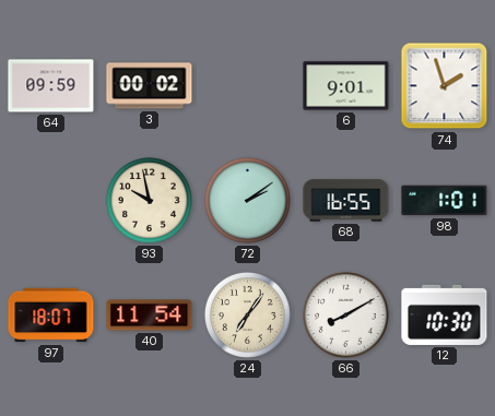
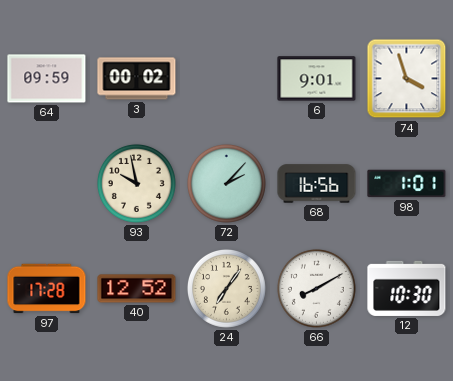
74: 1:57 -> 3:57 (407, 79)
72: 2:09 -> 2:07 (226, 183)
68: 16:55 -> 16:56 (317, 184)
97: 18:07 -> 17:28 (47, 289)
40: 11:54 -> 12:52 (137, 289)
